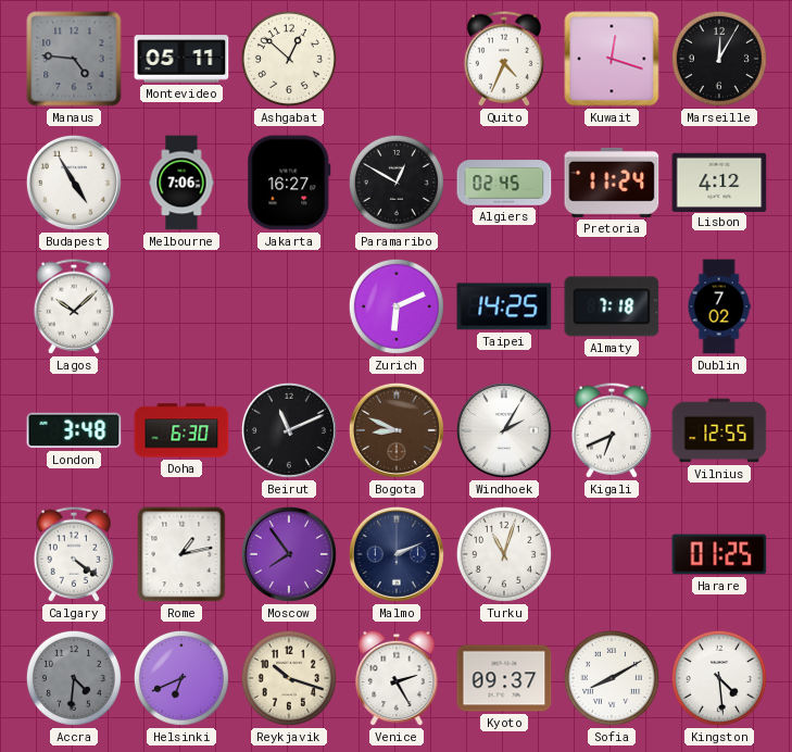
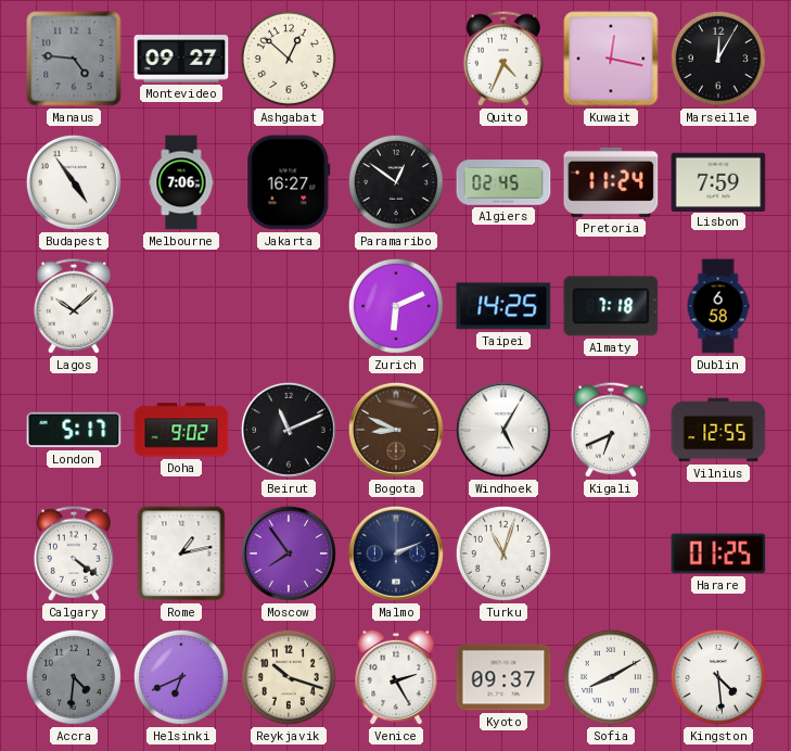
Montevideo: 05:11 -> 09:27 (181, 59)
Kuwait: 12:18 -> 12:17 (611, 59)
Budapest: 4:55 -> 4:54 (74, 182)
Paramaribo: 12:50 -> 12:51 (396, 182)
Lisbon: 4:12 -> 7:59 (718, 181)
Dublin: 7:02 -> 6:58 (718, 306)
London: 3:48 -> 5:17 (74, 430)
Doha: 6:30 -> 9:02 (181, 430)
Windhoek: 2:05 -> 5:05 (503, 430)
